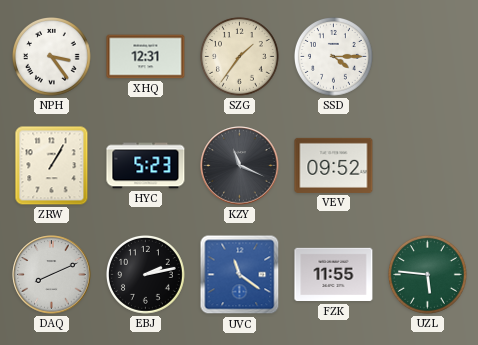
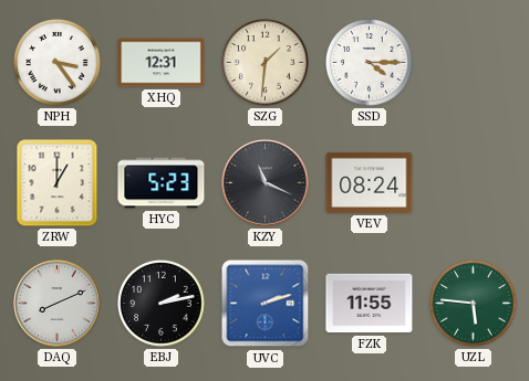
SZG: 1:36 -> 1:31 (266, 63)
ZRW: 1:05 -> 1:00 (58, 183)
VEV: 09:52 -> 08:24 (370, 182)
UVC: 11:21 -> 2:12 (266, 304)
